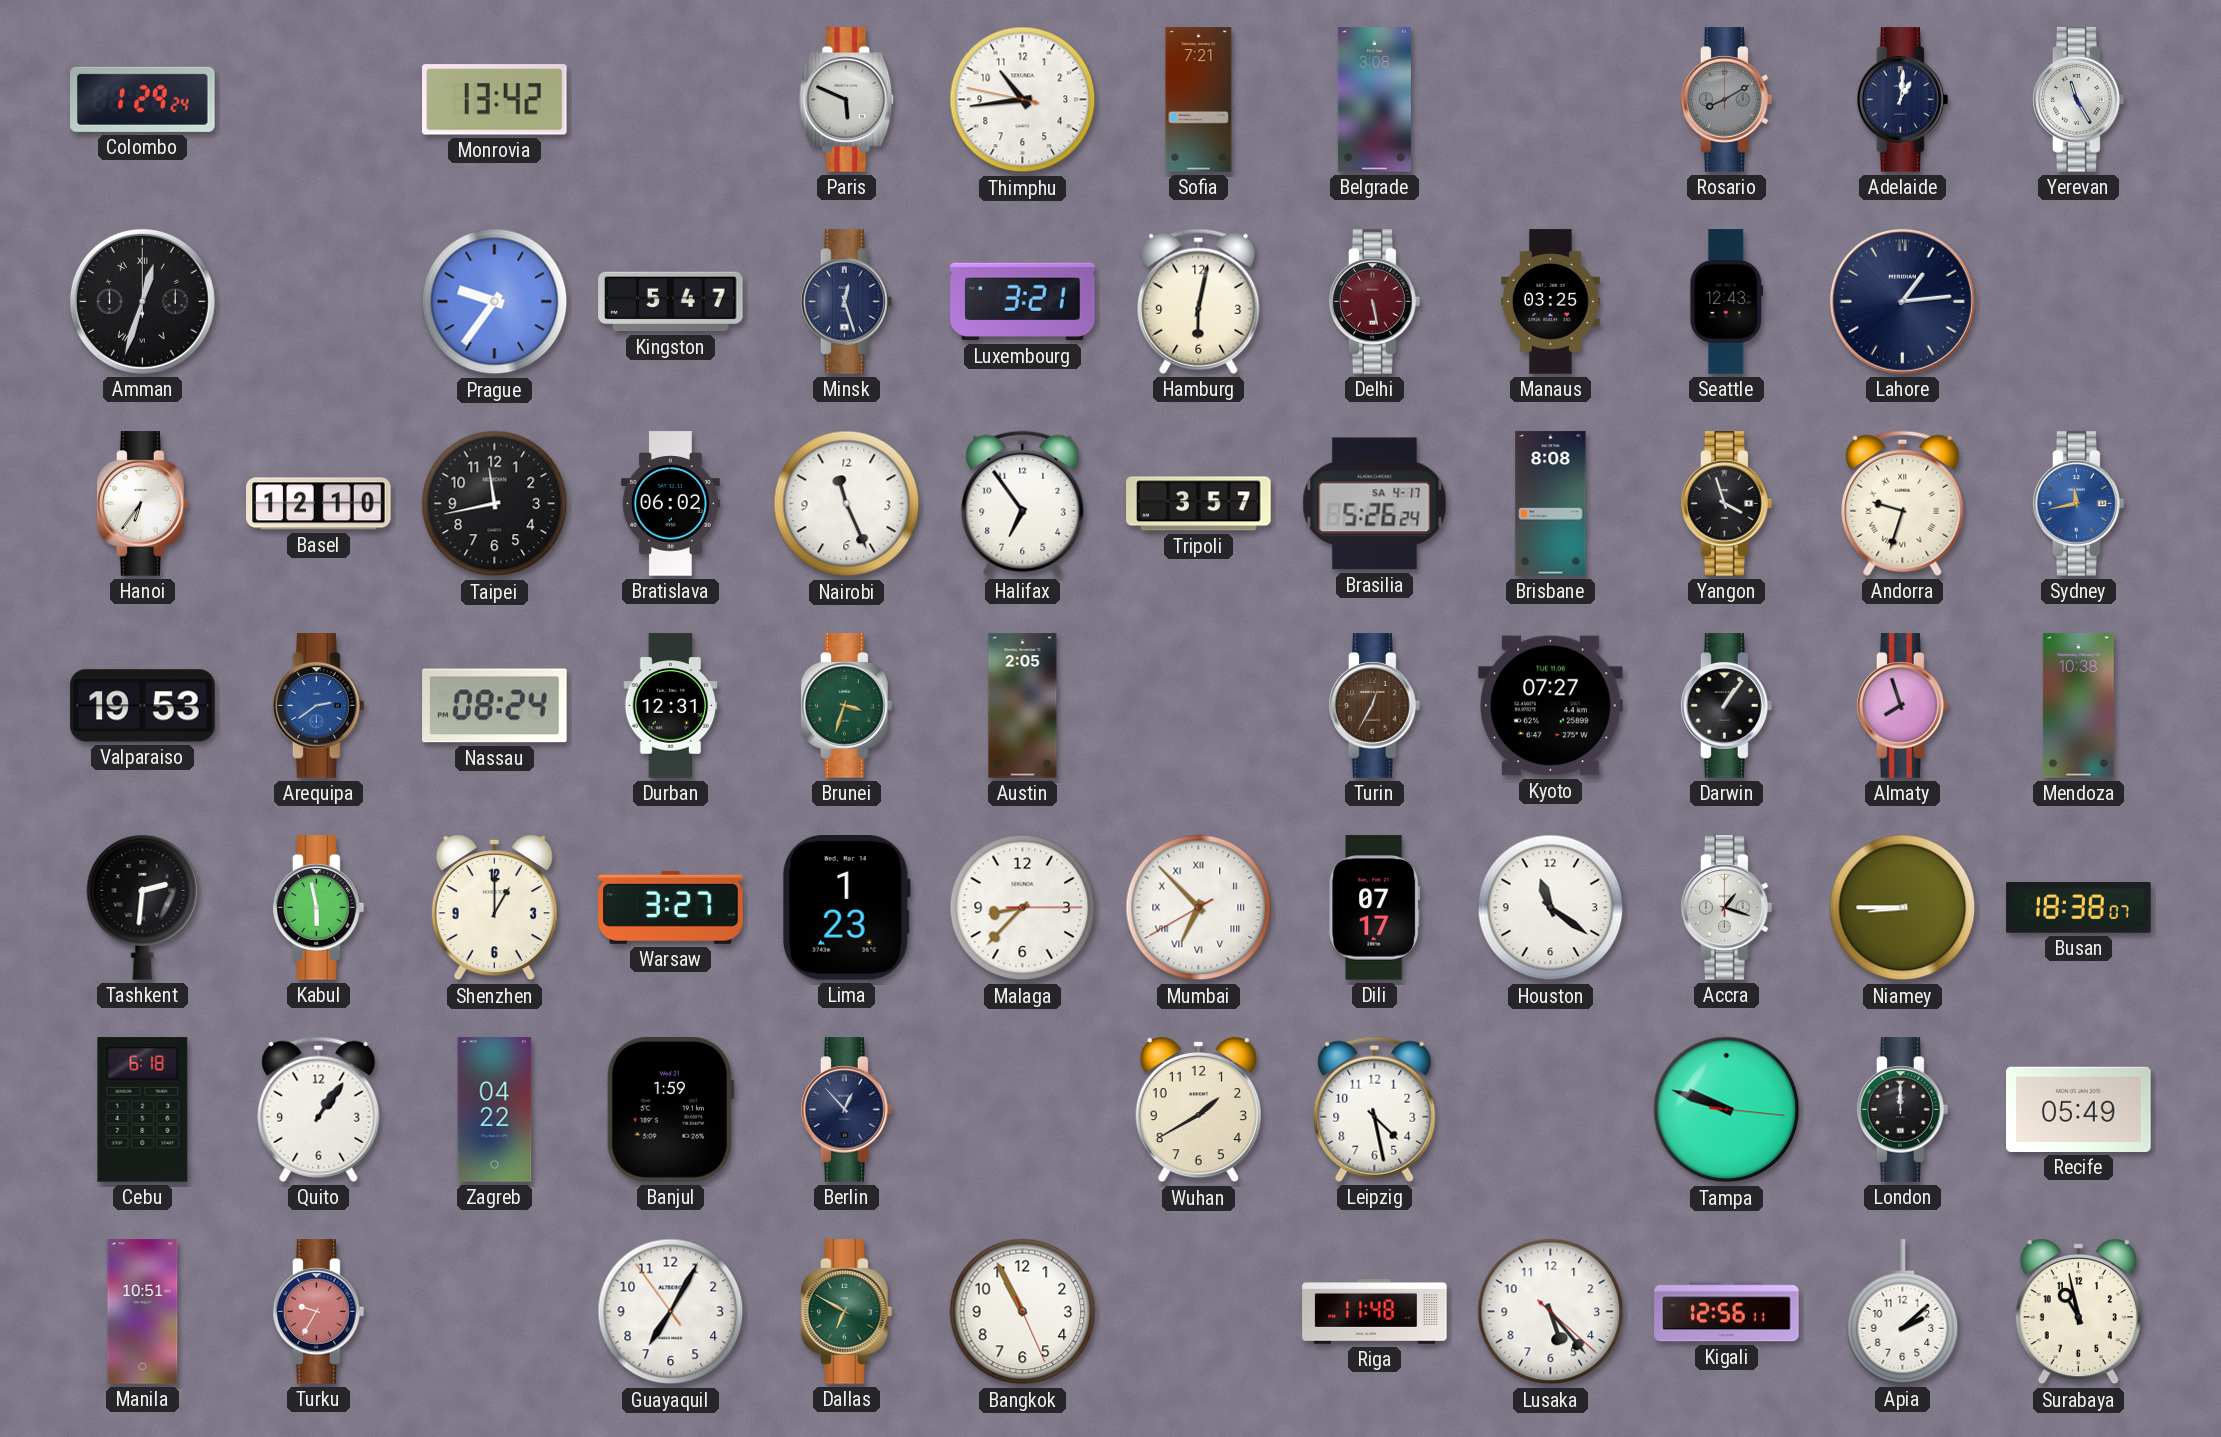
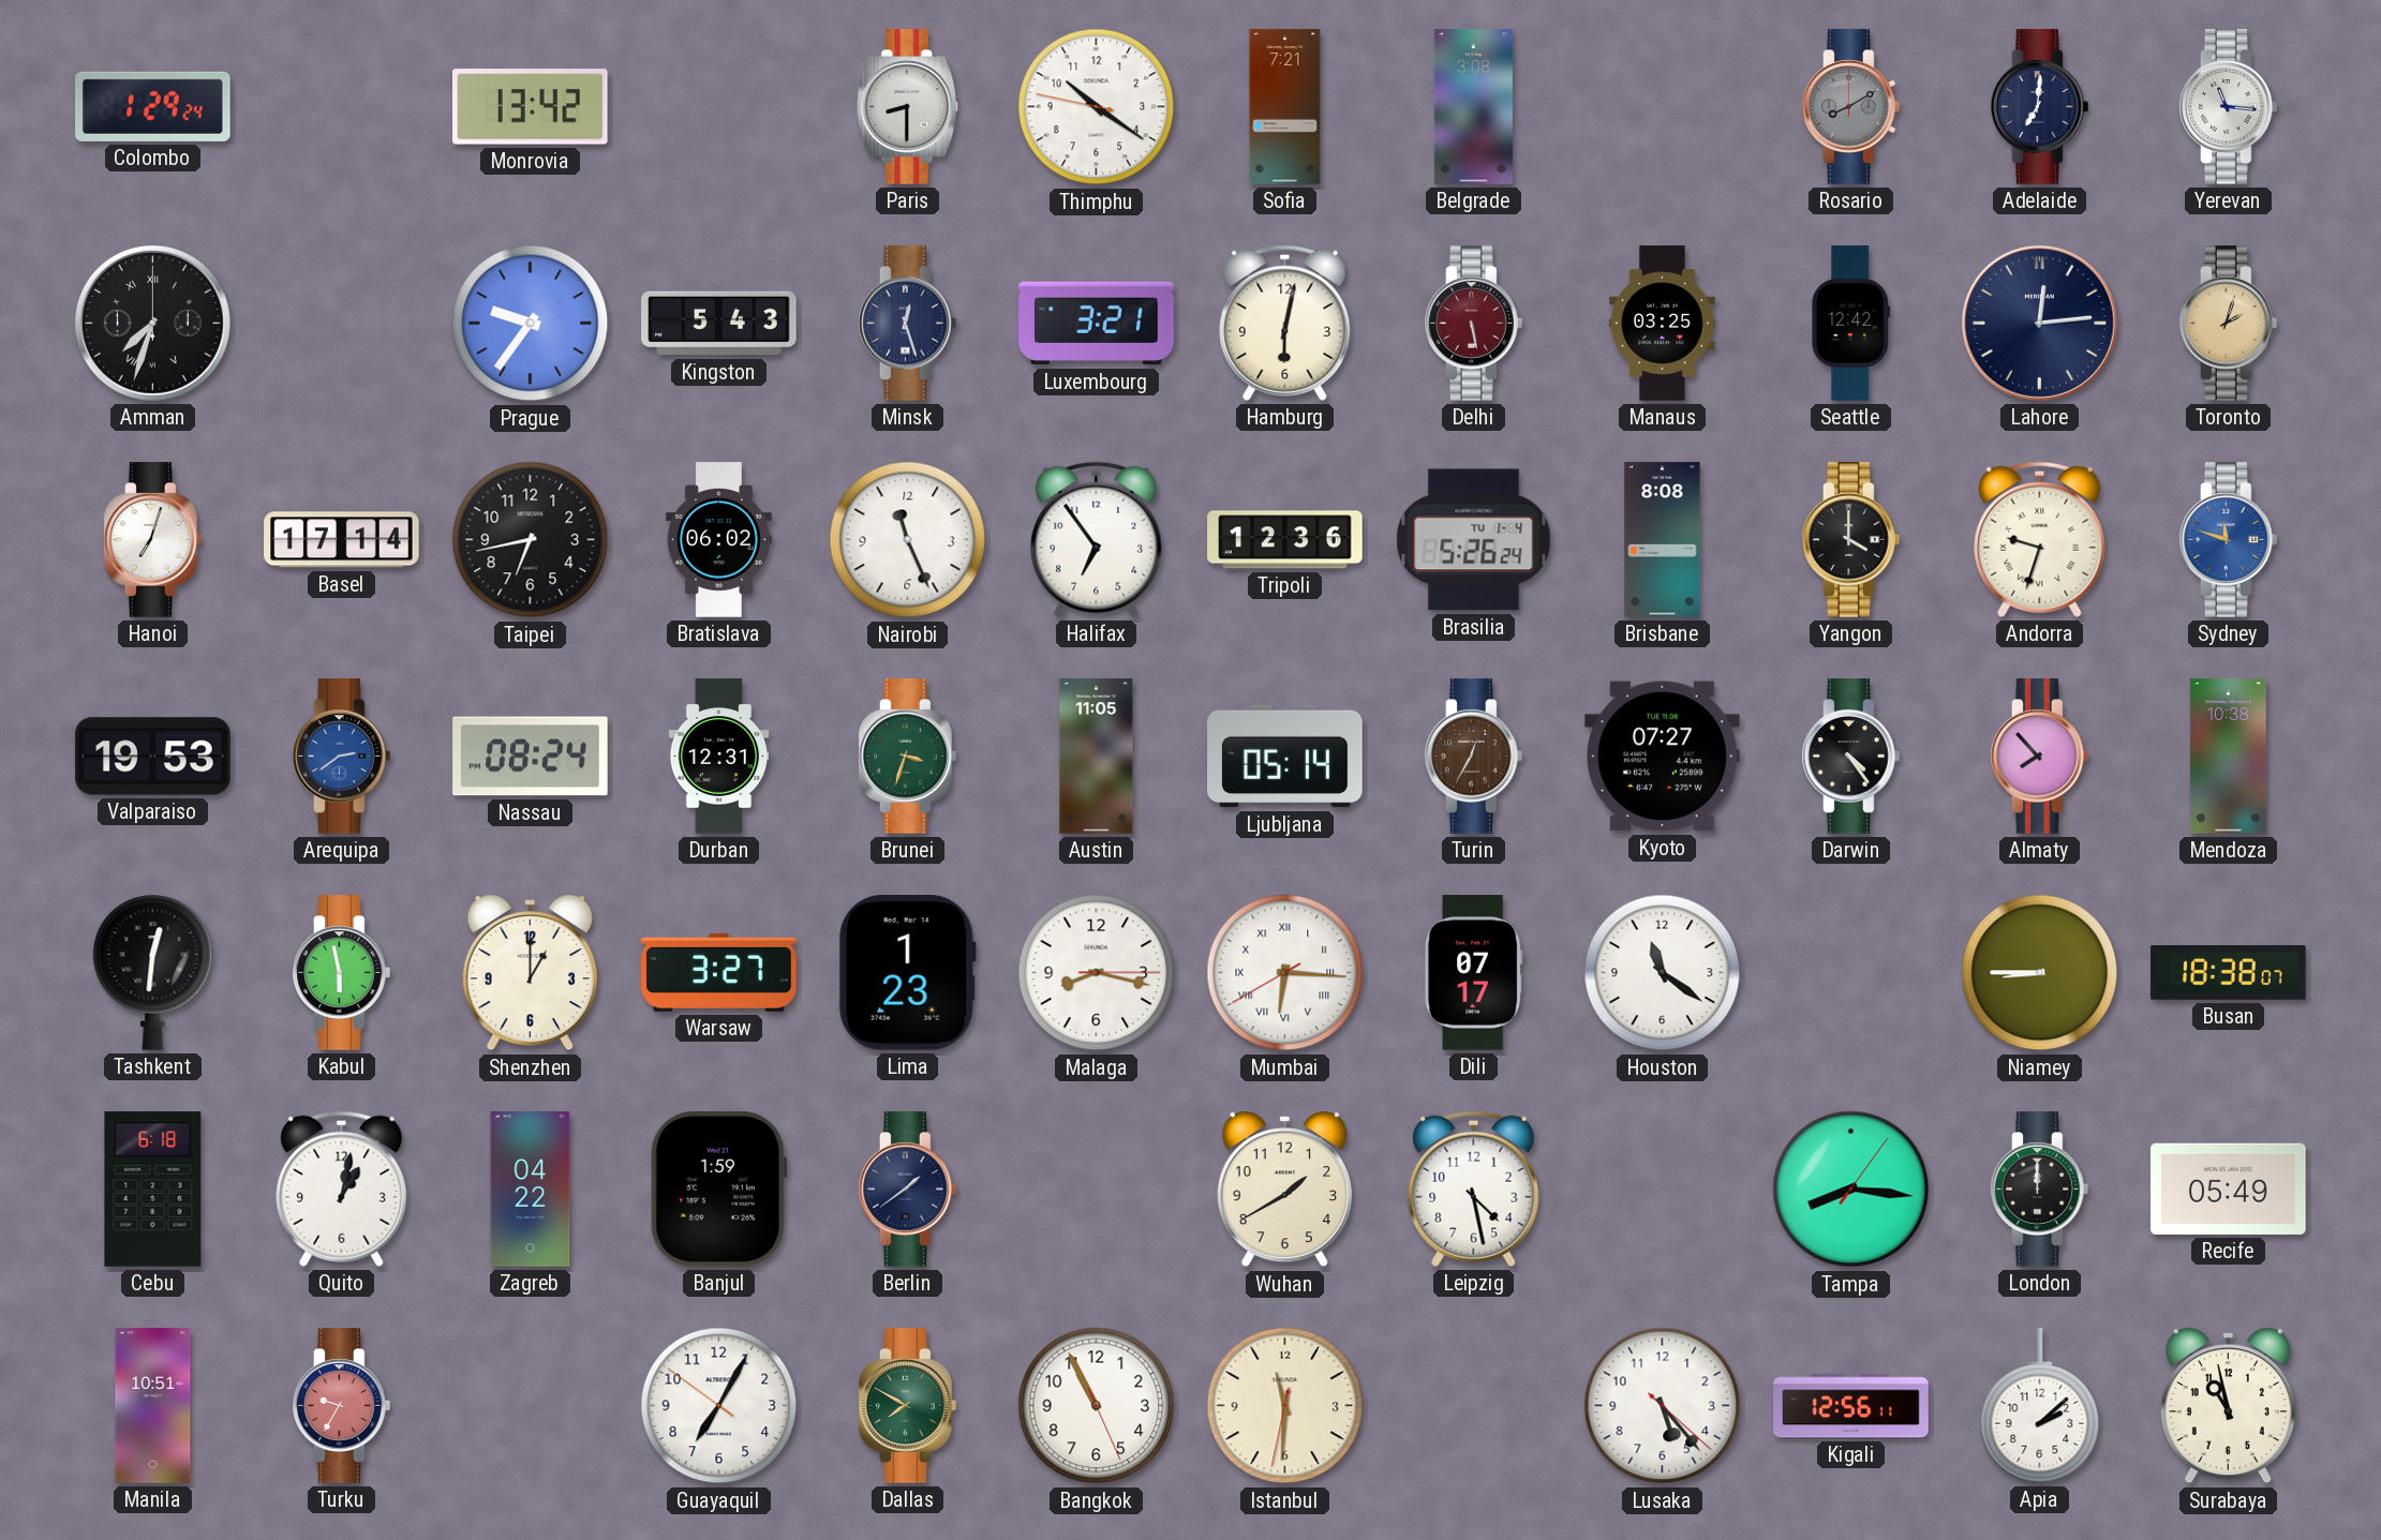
Paris: 5:49 -> 8:30 (908, 107)
Thimphu: 10:43 -> 10:20 (1097, 107)
Adelaide: 1:01 -> 7:01 (2040, 107)
Yerevan: 11:25 -> 11:16 (2229, 107)
Amman: 12:33 -> 7:33 (152, 323)
Kingston: 5:47 -> 5:43 (719, 324)
Seattle: 12:43 -> 12:42 (1851, 324)
Lahore: 1:14 -> 12:14 (2039, 323)
Toronto: none -> 2:03 (2229, 324)
Hanoi: 6:36 -> 7:03 (153, 540)
Basel: 12:10 -> 17:14 (342, 540)
Taipei: 11:43 -> 6:43 (531, 540)
Tripoli: 3:57 -> 12:36 (1285, 540)
Brasilia date: SA 4-17 -> TU 1-4 (1474, 540)
Yangon: 3:57 -> 4:00 (1851, 540)
Sydney: 11:43 -> 11:48 (2229, 540)
Austin: 2:05 -> 11:05 (1097, 757)
Ljubljana: none -> 05:14 (1285, 757)
Darwin: 1:06 -> 4:24 (1851, 757)
Almaty: 7:57 -> 7:53 (2040, 757)
Tashkent: 2:31 -> 12:31 (153, 973)
Malaga: 8:37 -> 8:17 (1097, 973)
Mumbai: 6:52 -> 6:15 (1285, 973)
Accra: 1:18 -> none (1727, 908)
Quito: 1:06 -> 1:02 (342, 1188)
Berlin: 12:53 -> 1:39 (908, 1190)
Tampa: 9:48 -> 8:16 (1851, 1190)
Guayaquil: 7:04:54 -> 7:04:51 (719, 1406)
Dallas: 6:50 -> 7:50 (908, 1406)
Istanbul: none -> 11:30 (1285, 1406)
Riga: 11:48 -> none (1375, 1312)
